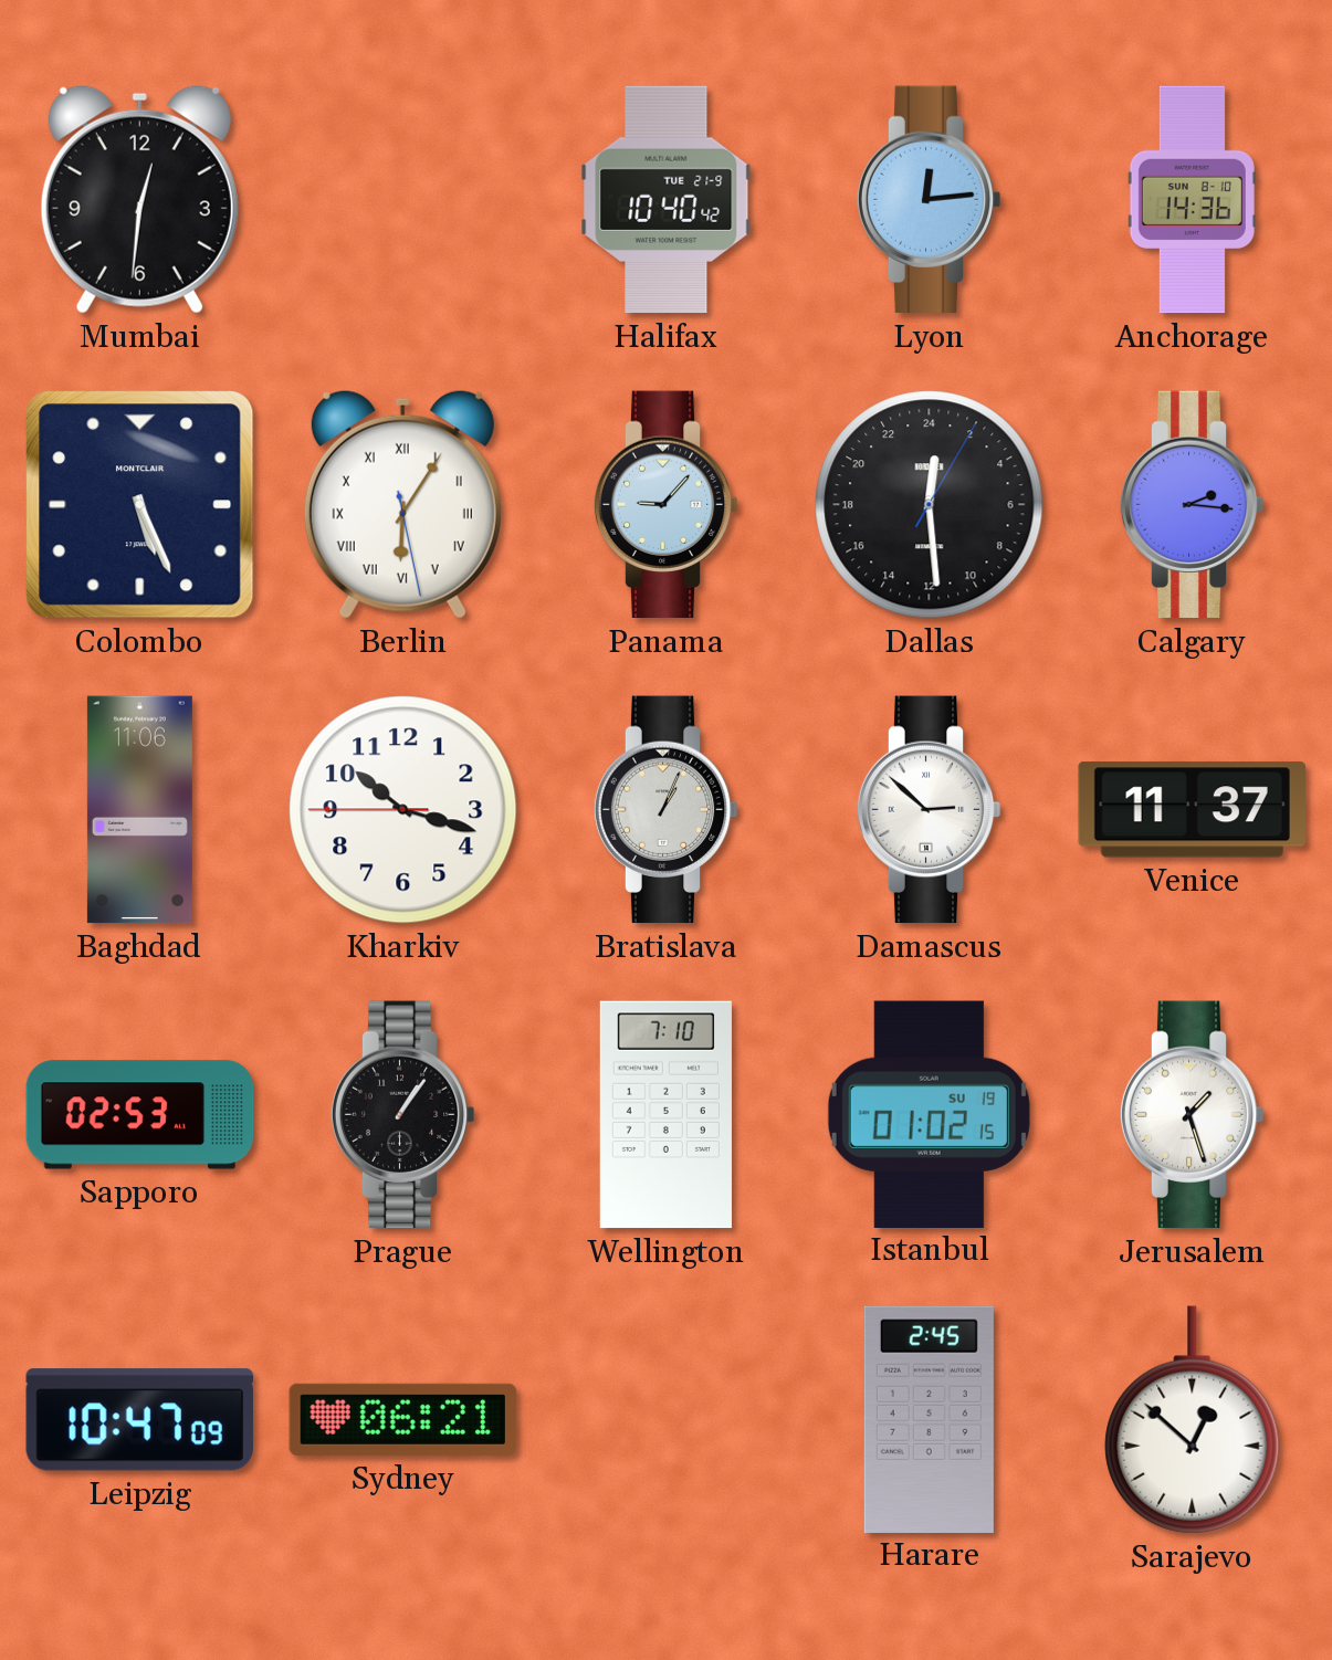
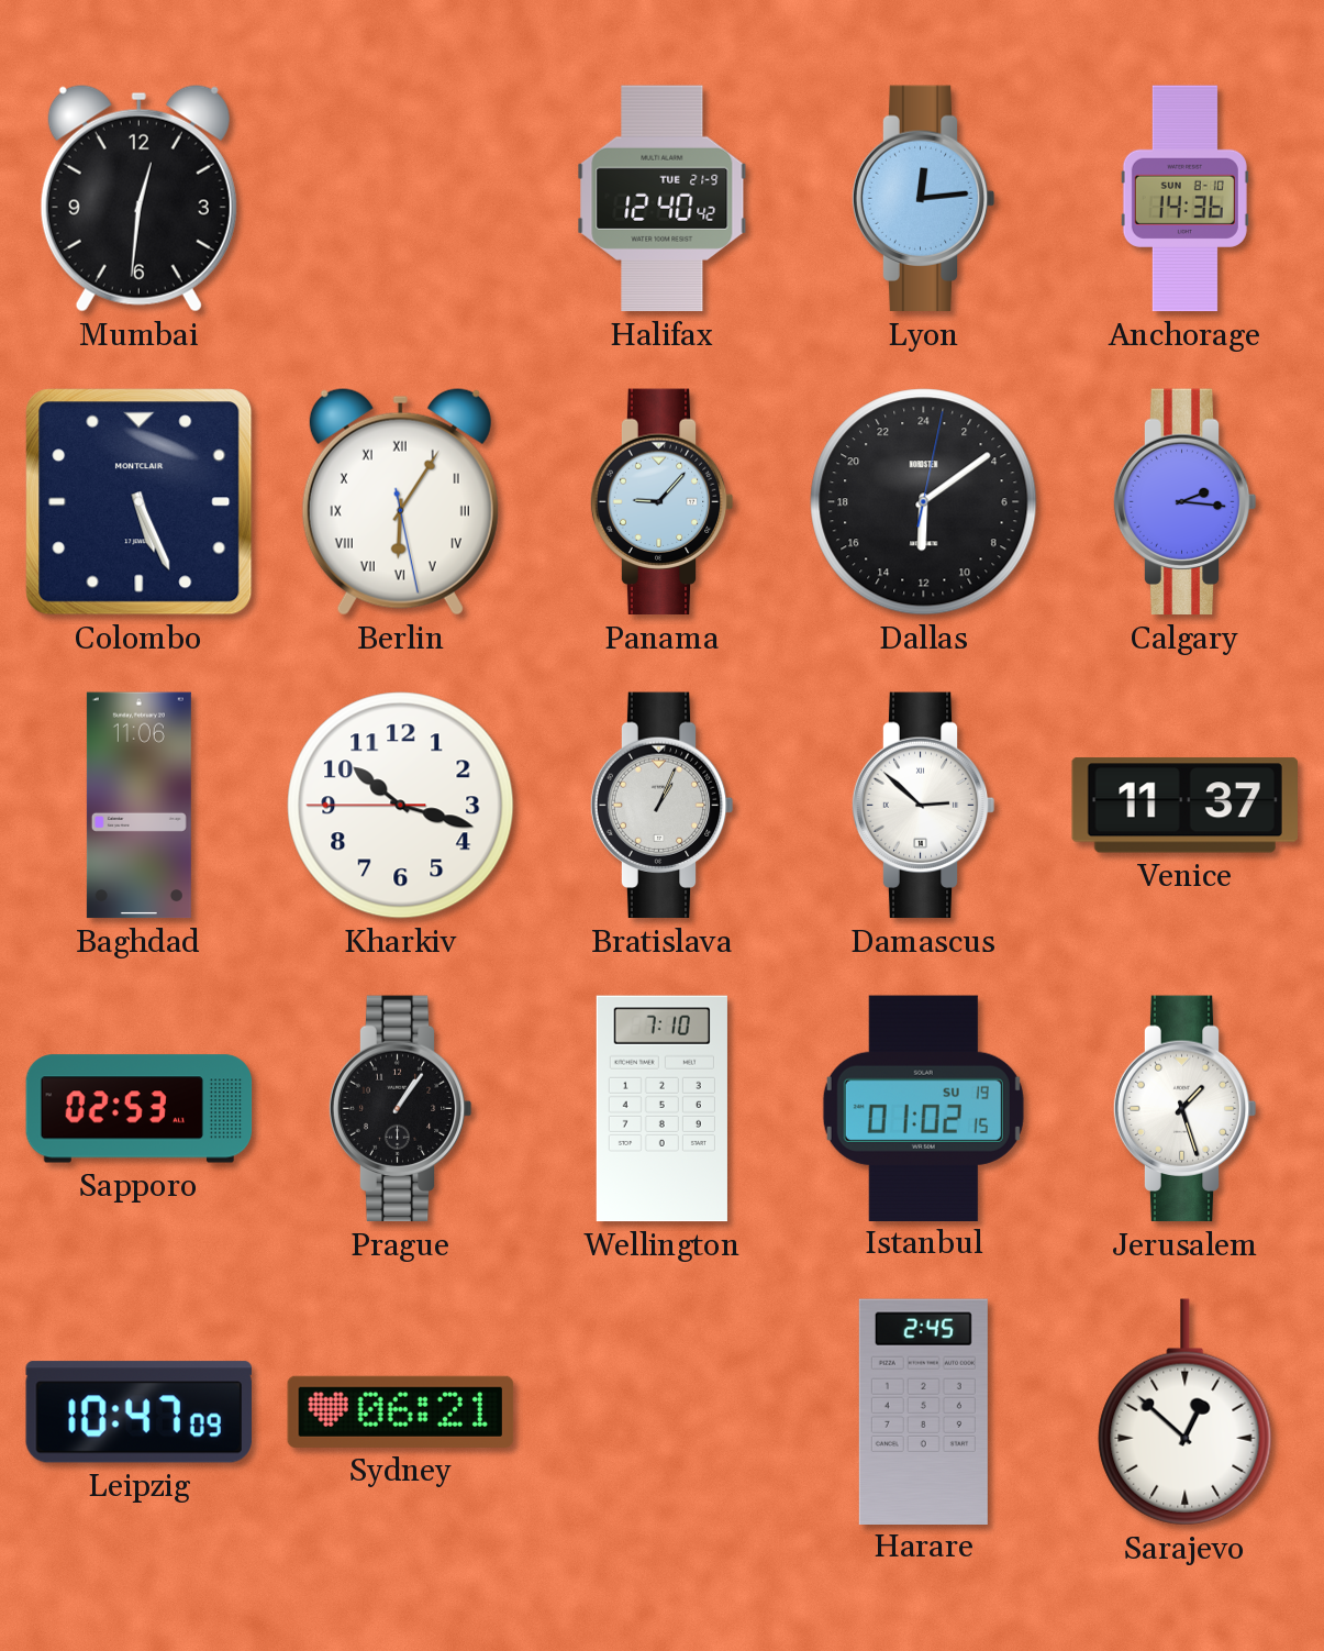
Halifax: 10:40 -> 12:40 (663, 199)
Dallas: 0:29 -> 12:09 (924, 502)
